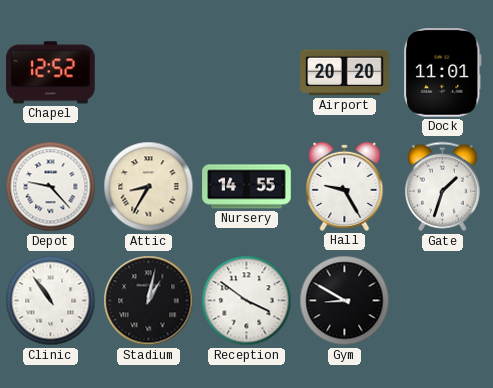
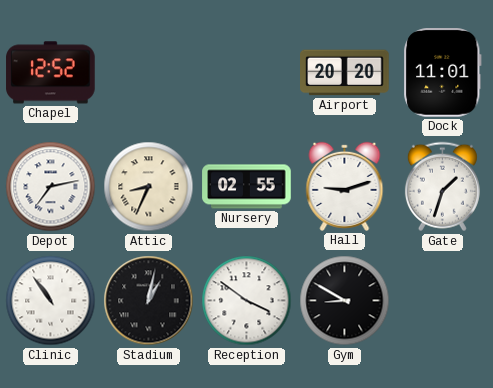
Depot: 9:23 -> 7:13 (51, 187)
Attic: 8:35 -> 8:34 (149, 187)
Nursery: 14:55 -> 02:55 (247, 187)
Hall: 9:25 -> 9:12 (345, 186)
